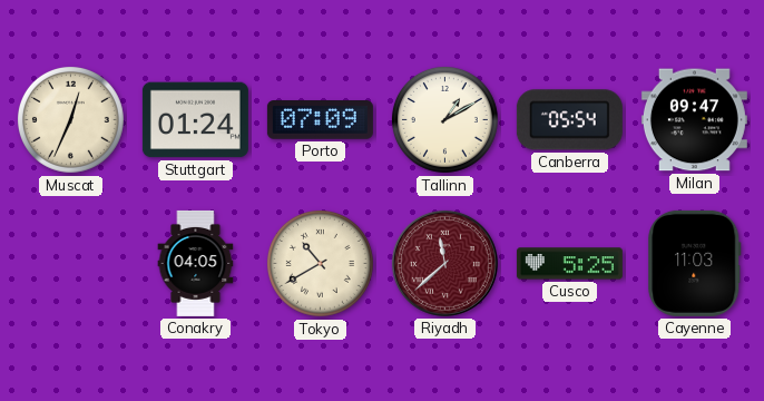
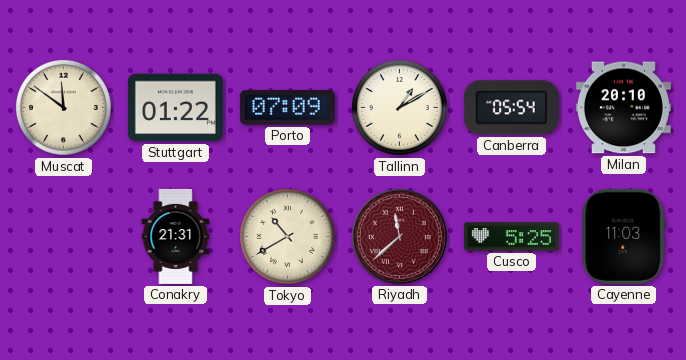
Muscat: 12:34 -> 11:51 (63, 107)
Stuttgart: 01:24 -> 01:22 (175, 108)
Milan: 09:47 -> 20:10 (623, 108)
Conakry: 04:05 -> 21:31 (176, 236)
